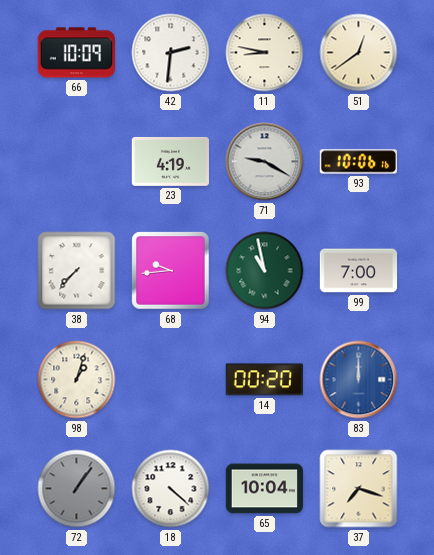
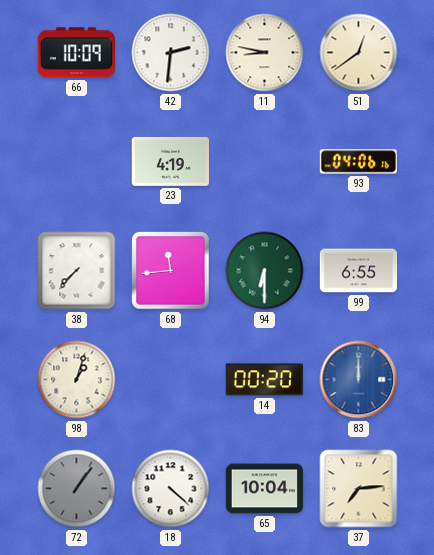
71: 9:20 -> none (265, 162)
93: 10:06 -> 04:06 (358, 162)
68: 9:44 -> 11:44 (171, 271)
94: 10:58 -> 6:30 (265, 271)
99: 7:00 -> 6:55 (359, 271)
37: 7:18 -> 7:14 (359, 489)
